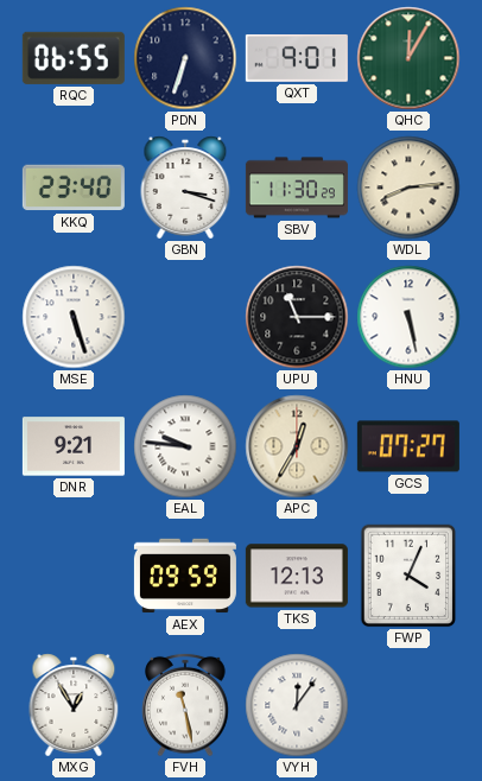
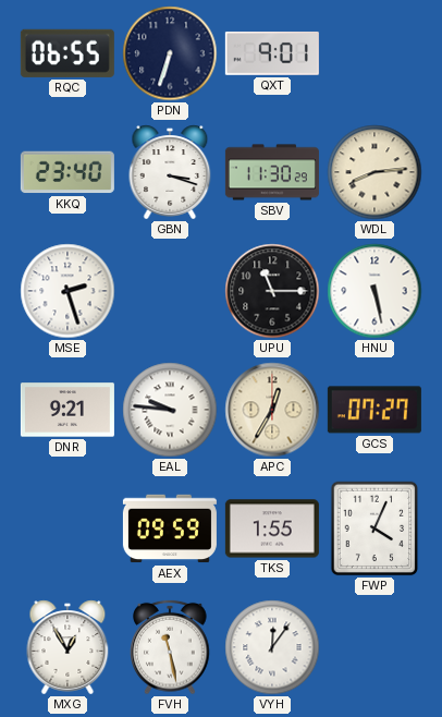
QHC: 12:05 -> none (408, 58)
MSE: 5:27 -> 2:27 (67, 291)
TKS: 12:13 -> 1:55 (272, 528)
